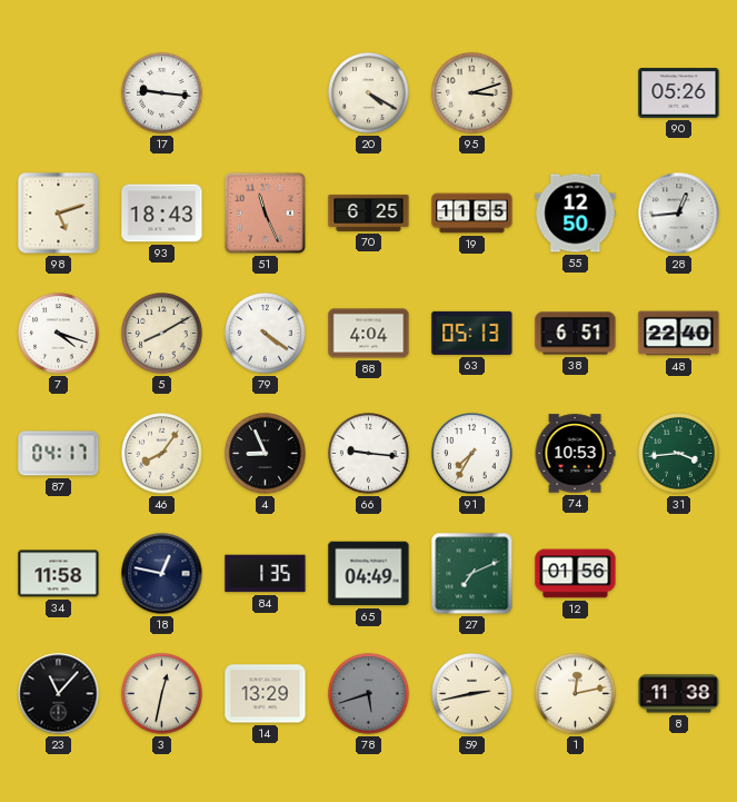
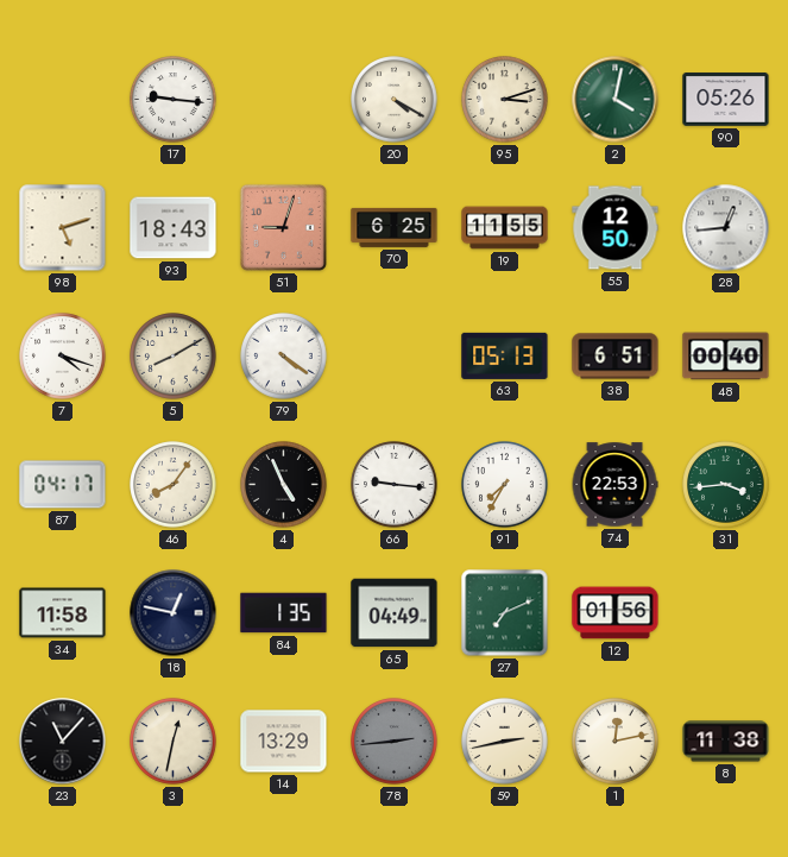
2: none -> 4:02 (616, 100)
51: 11:26 -> 9:03 (283, 227)
88: 4:04 -> none (369, 334)
48: 22:40 -> 00:40 (726, 357)
4: 8:56 -> 4:56 (284, 485)
74: 10:53 -> 22:53 (614, 485)
78: 5:42 -> 2:44 (395, 742)
